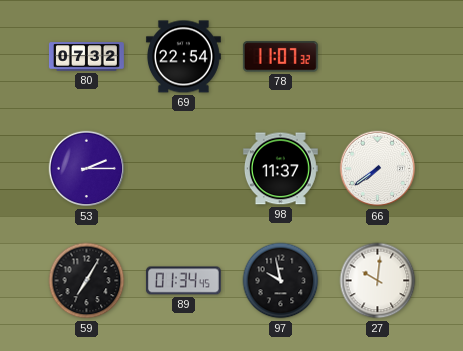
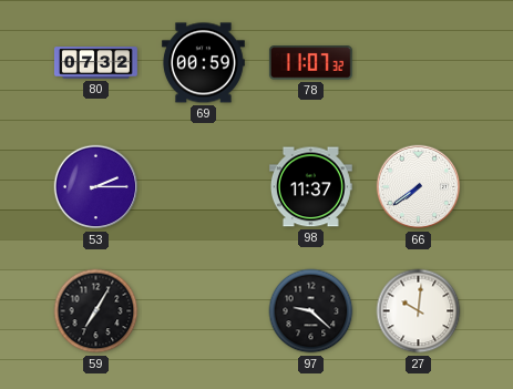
69: 22:54 -> 00:59 (203, 63)
89: 01:34 -> none (183, 281)
97: 9:58 -> 9:22 (311, 311)
